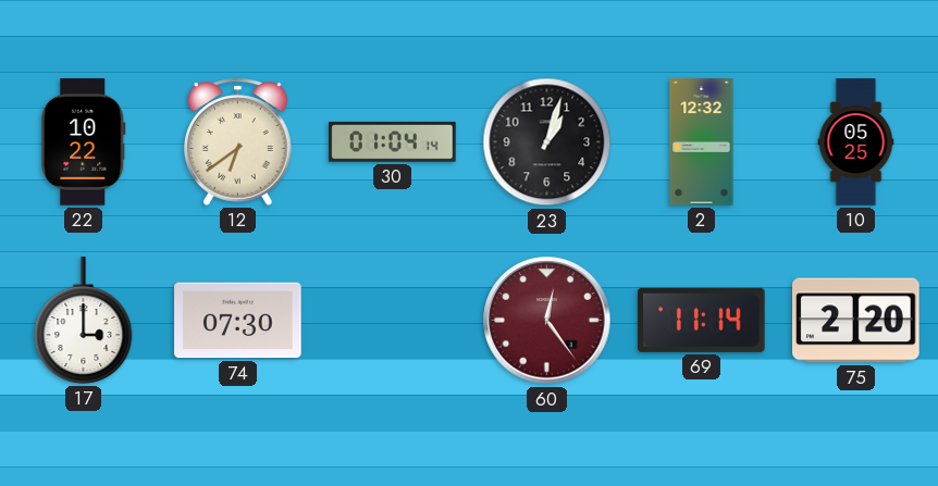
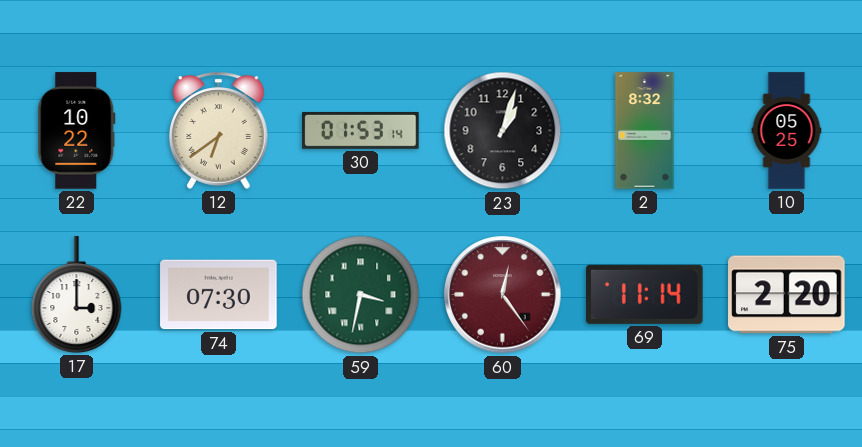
30: 01:04 -> 01:53 (361, 130)
2: 12:32 -> 8:32 (645, 131)
59: none -> 3:32 (361, 295)
